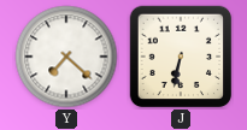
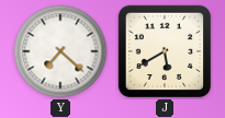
J: 6:32 -> 5:40 (165, 51)
